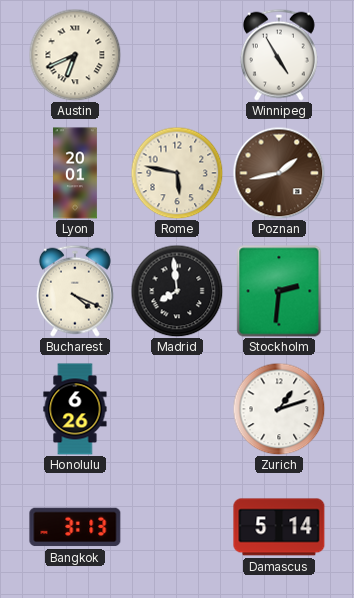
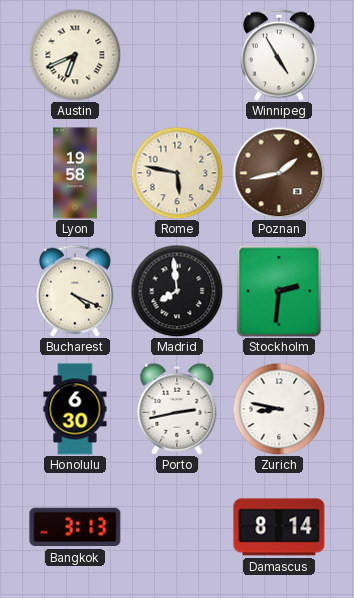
Lyon: 20:01 -> 19:58 (76, 173)
Honolulu: 6:26 -> 6:30 (75, 409)
Porto: none -> 2:43 (177, 409)
Zurich: 1:12 -> 8:47 (279, 409)
Damascus: 5:14 -> 8:14 (279, 527)
